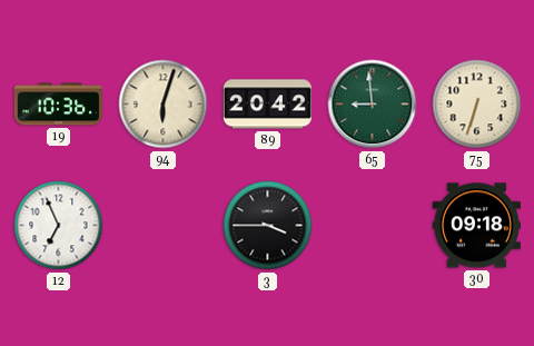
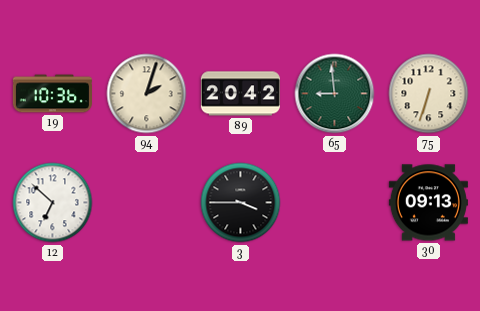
94: 6:03 -> 2:03 (147, 94)
12: 6:56 -> 6:52 (53, 203)
30: 09:18 -> 09:13 (428, 203)
